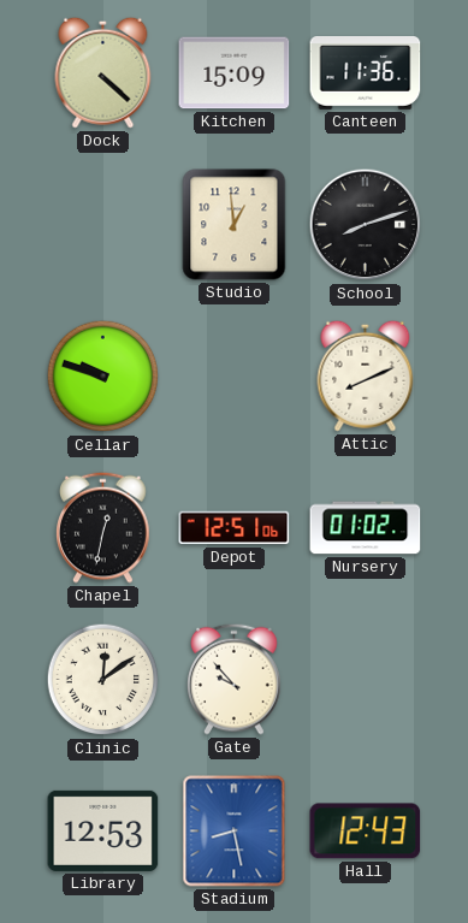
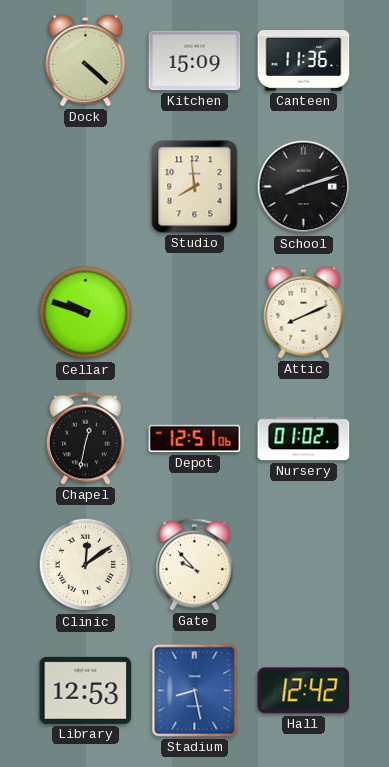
Studio: 12:59 -> 7:59 (195, 187)
Hall: 12:43 -> 12:42 (304, 691)
